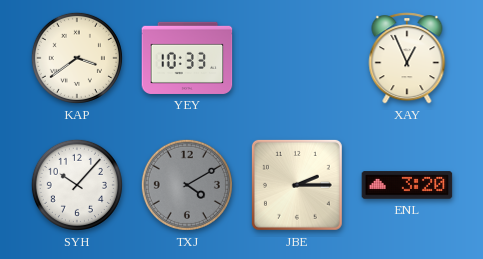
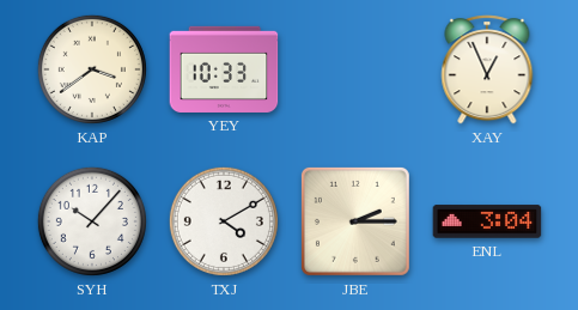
TXJ dial: grey -> white (224, 221)
ENL: 3:20 -> 3:04 (487, 221)
